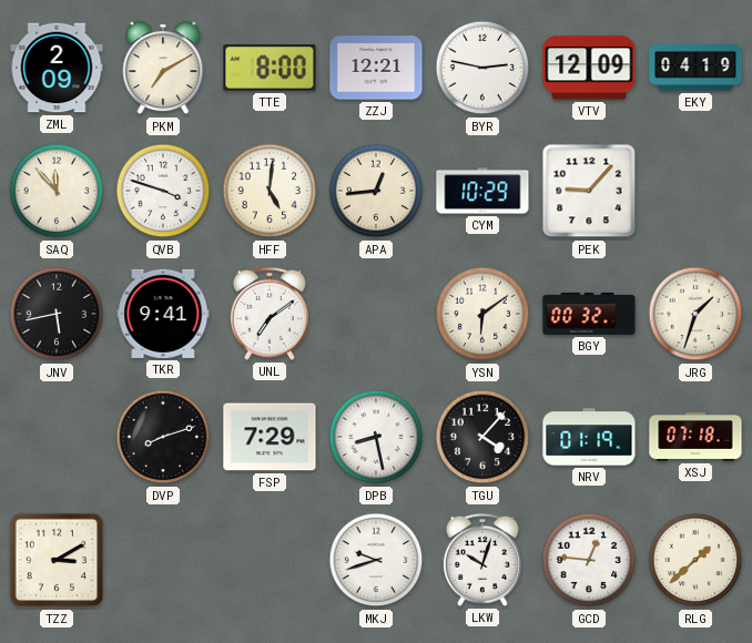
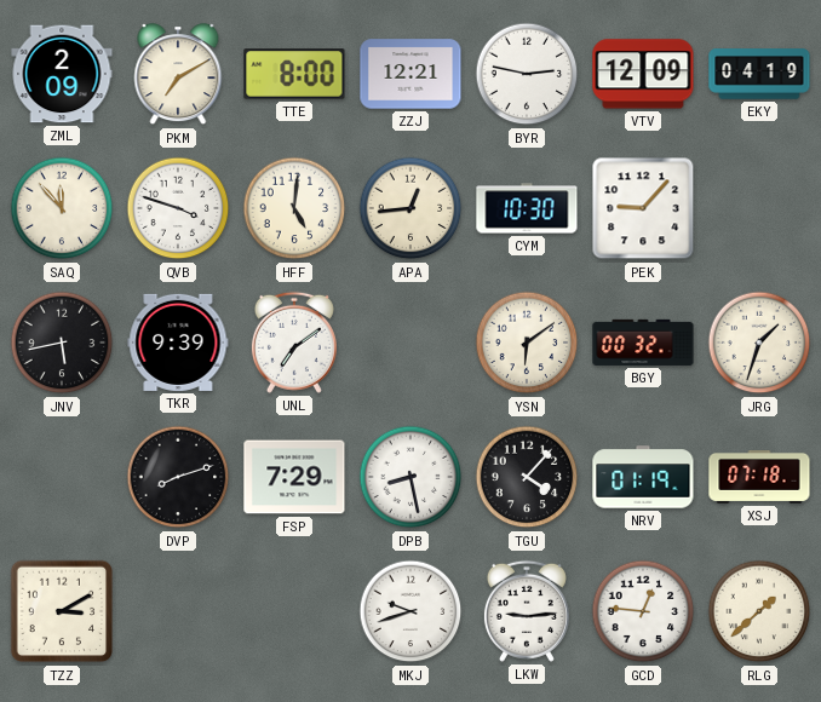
CYM: 10:29 -> 10:30 (527, 208)
TKR: 9:41 -> 9:39 (178, 343)
LKW: 10:03 -> 9:14 (527, 611)
